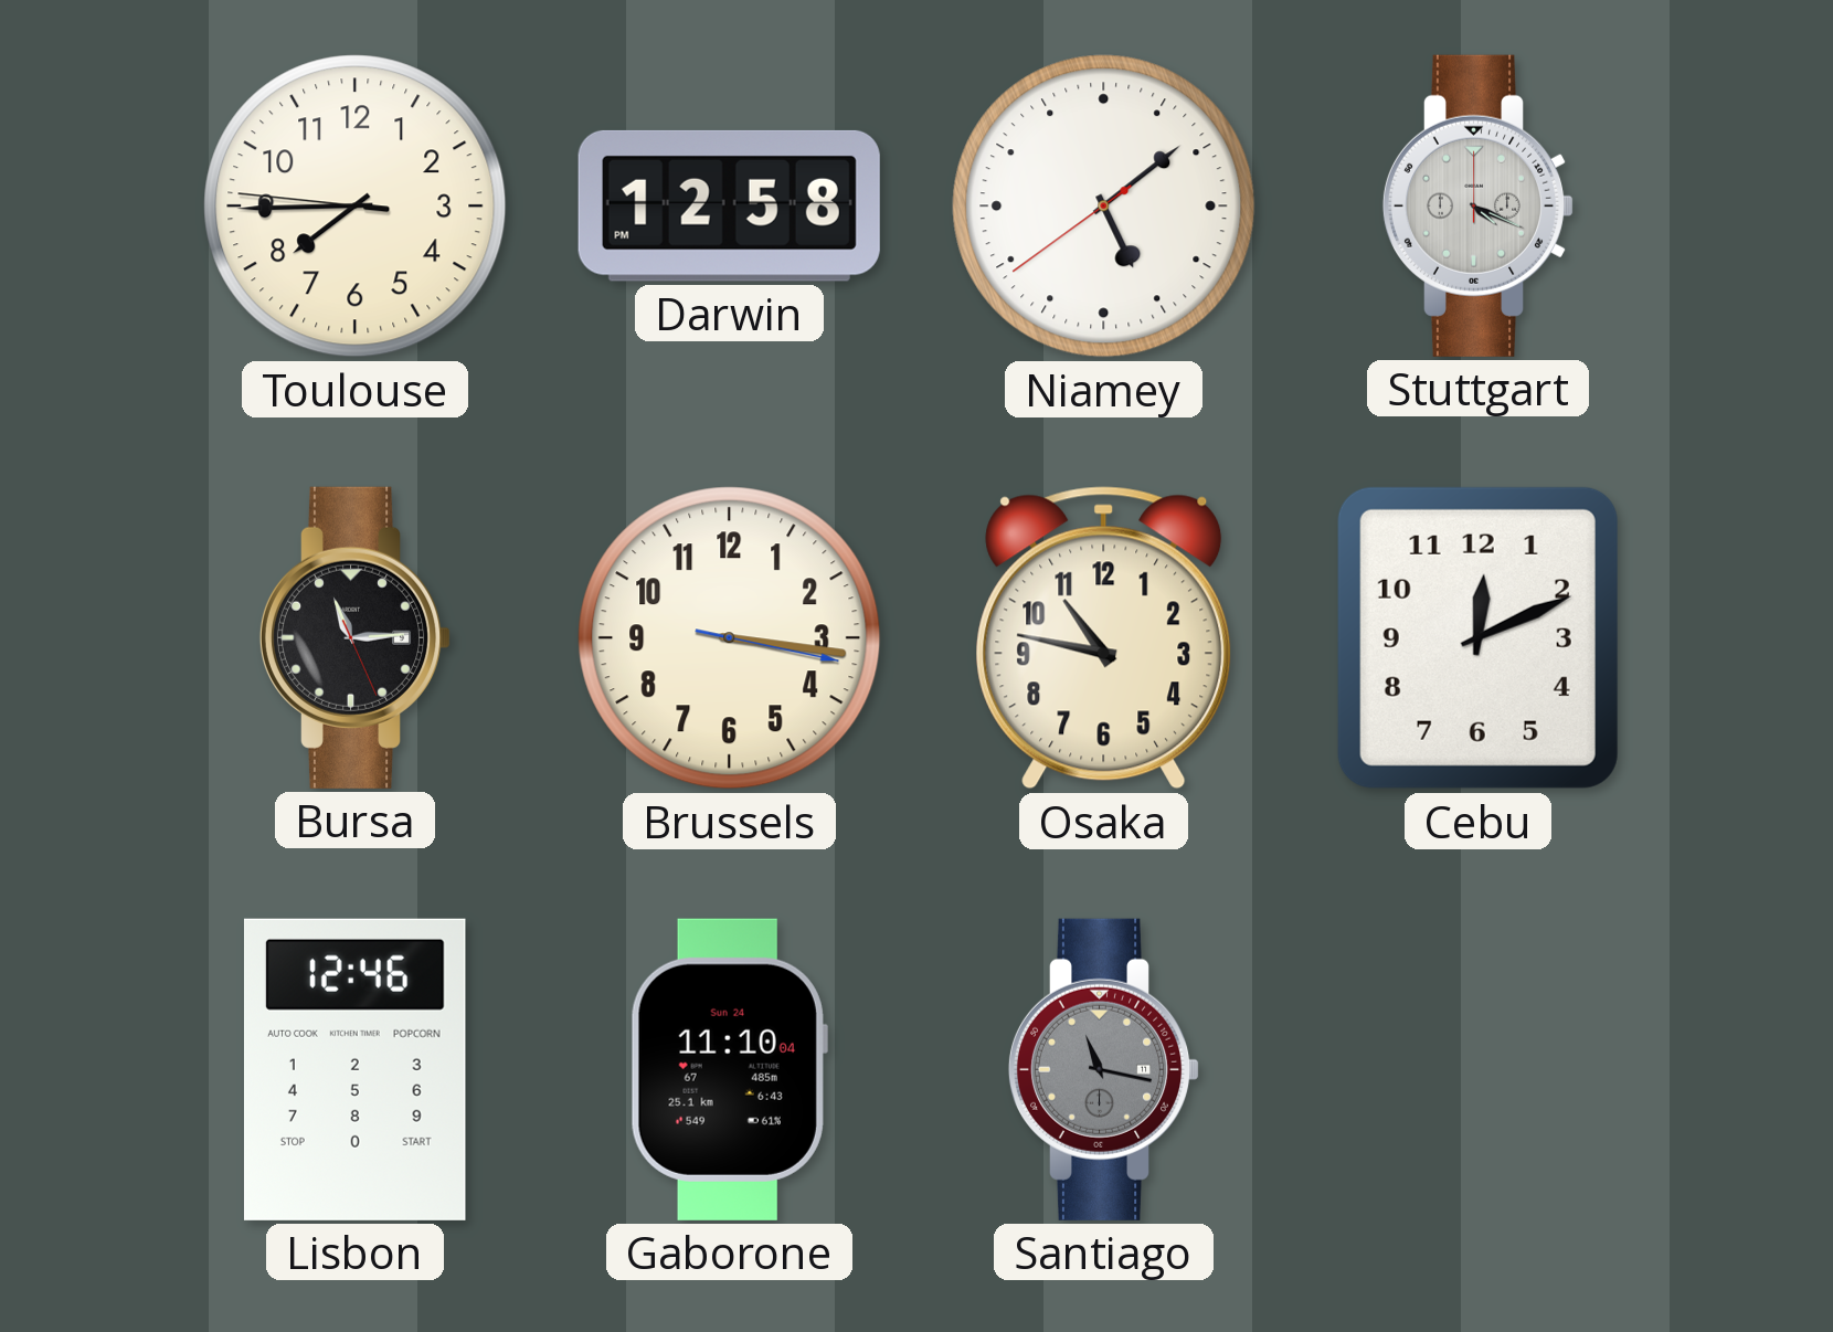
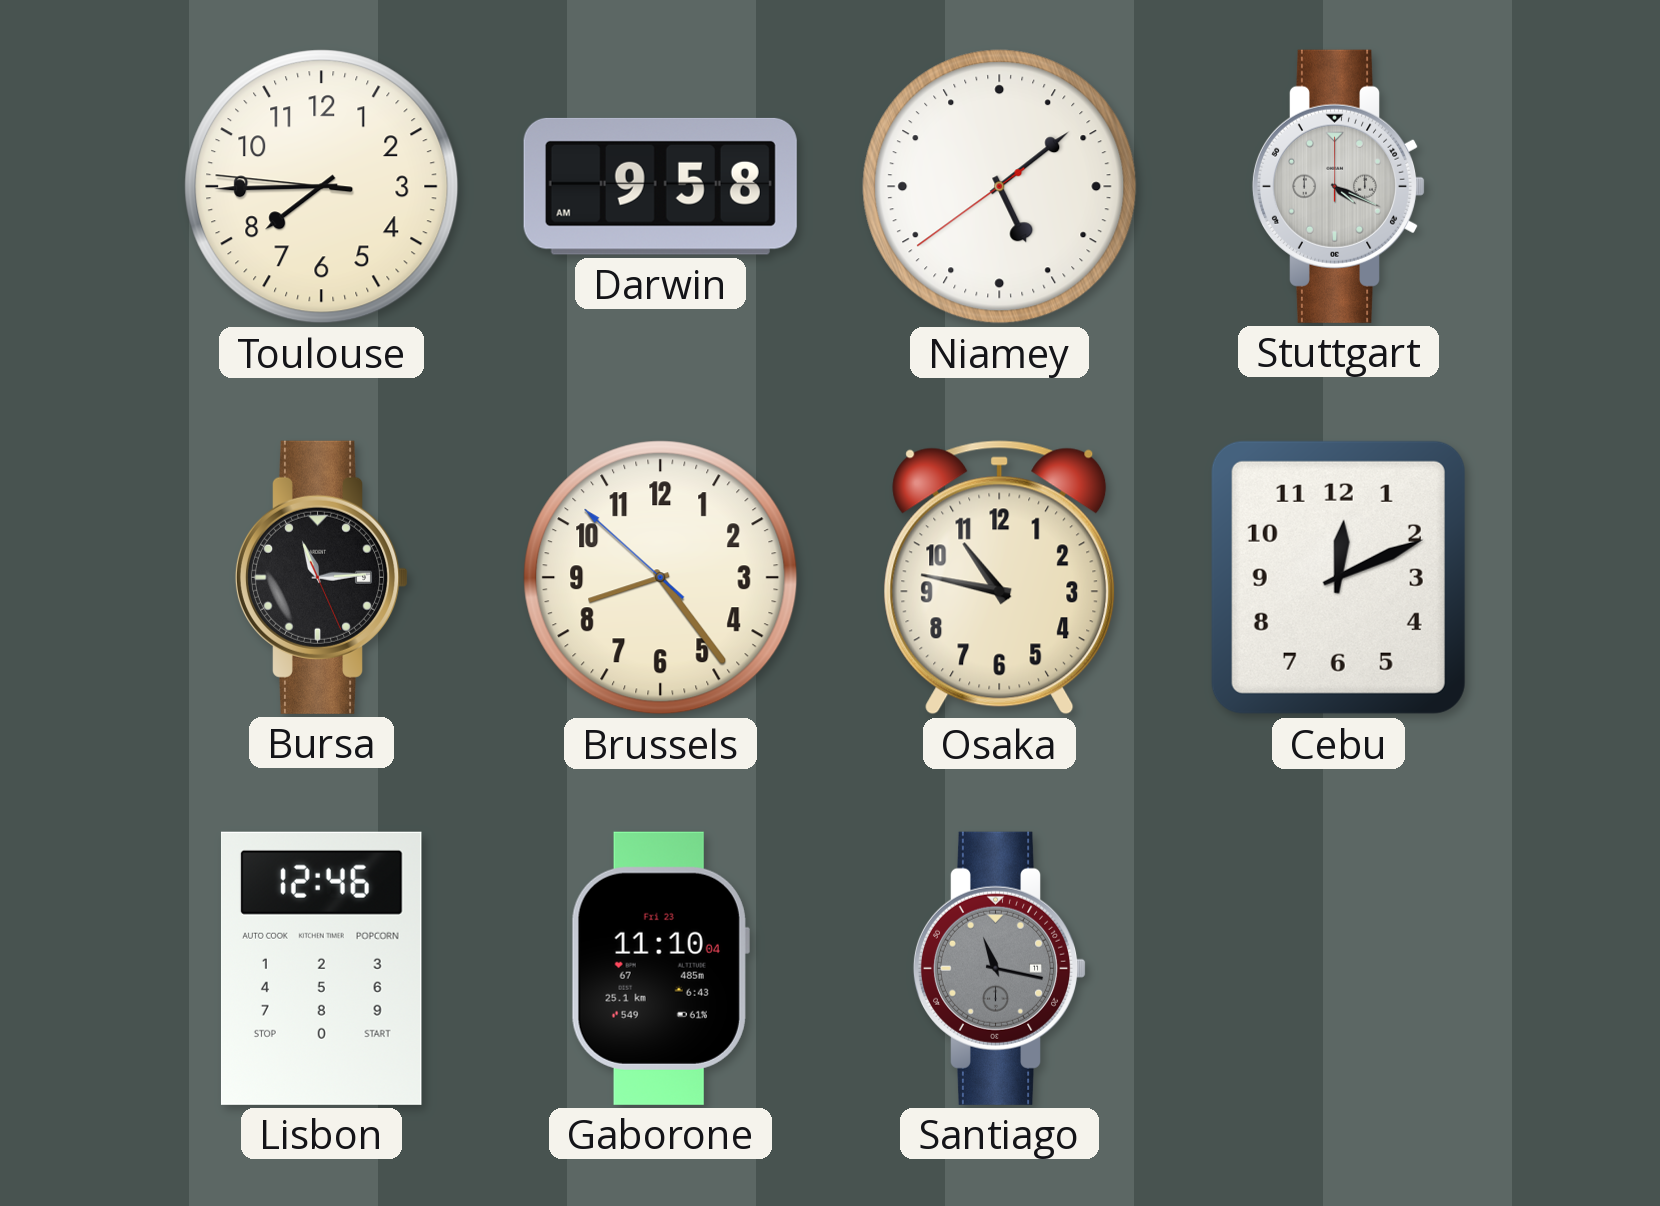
Darwin: 12:58 -> 9:58 (660, 186)
Brussels: 3:16 -> 8:23 (661, 578)
Gaborone date: Sun 24 -> Fri 23 (660, 968)
